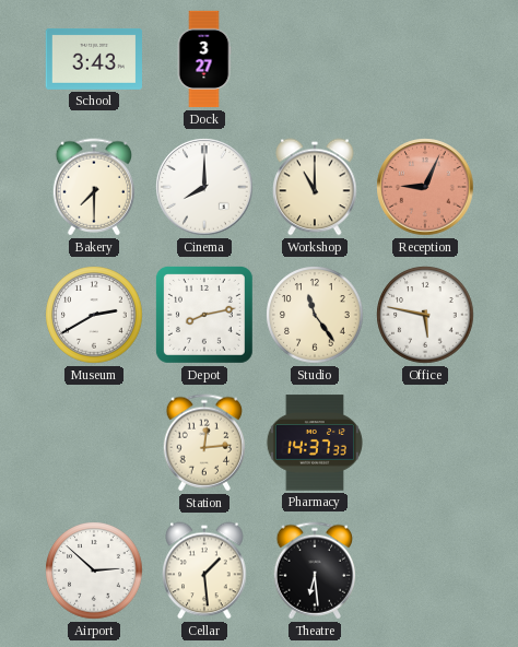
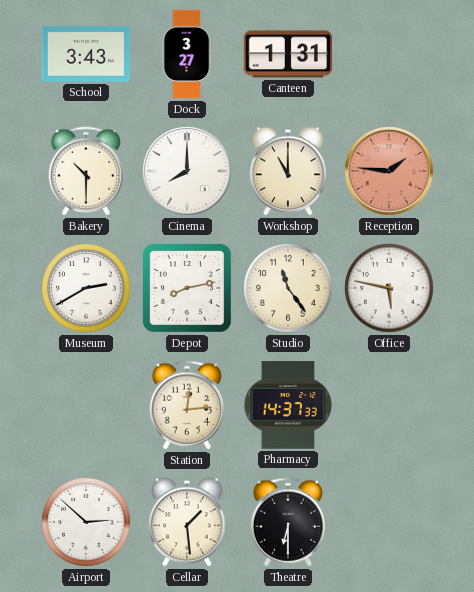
Canteen: none -> 1:31 (287, 54)
Bakery: 7:30 -> 10:30 (85, 171)
Reception: 9:04 -> 1:46 (389, 171)
Theatre: 6:29 -> 6:30 (287, 522)
